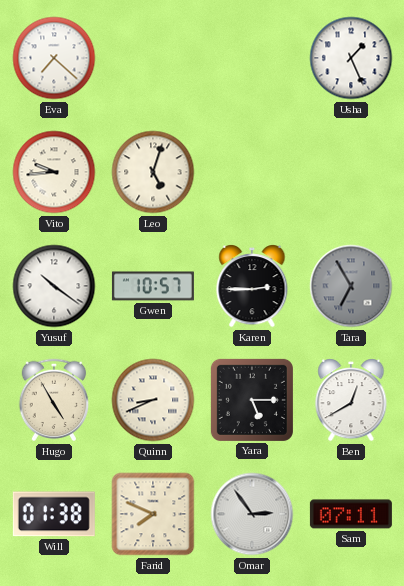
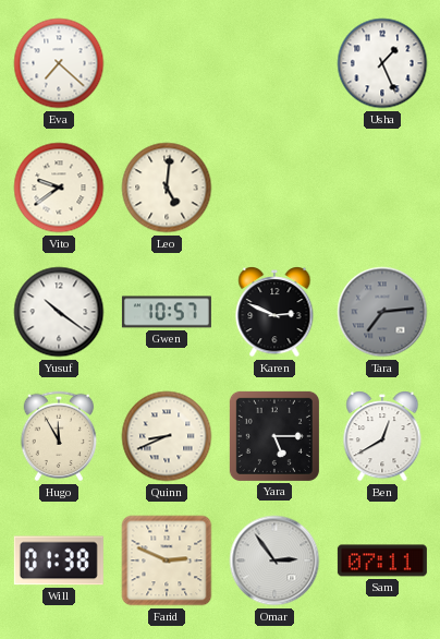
Vito: 9:44 -> 9:39 (59, 188)
Leo: 5:03 -> 5:01 (167, 188)
Karen: 2:45 -> 2:49 (274, 312)
Tara: 6:55 -> 7:14 (382, 312)
Hugo: 4:55 -> 11:55 (59, 436)
Farid: 7:49 -> 2:49 (167, 560)
